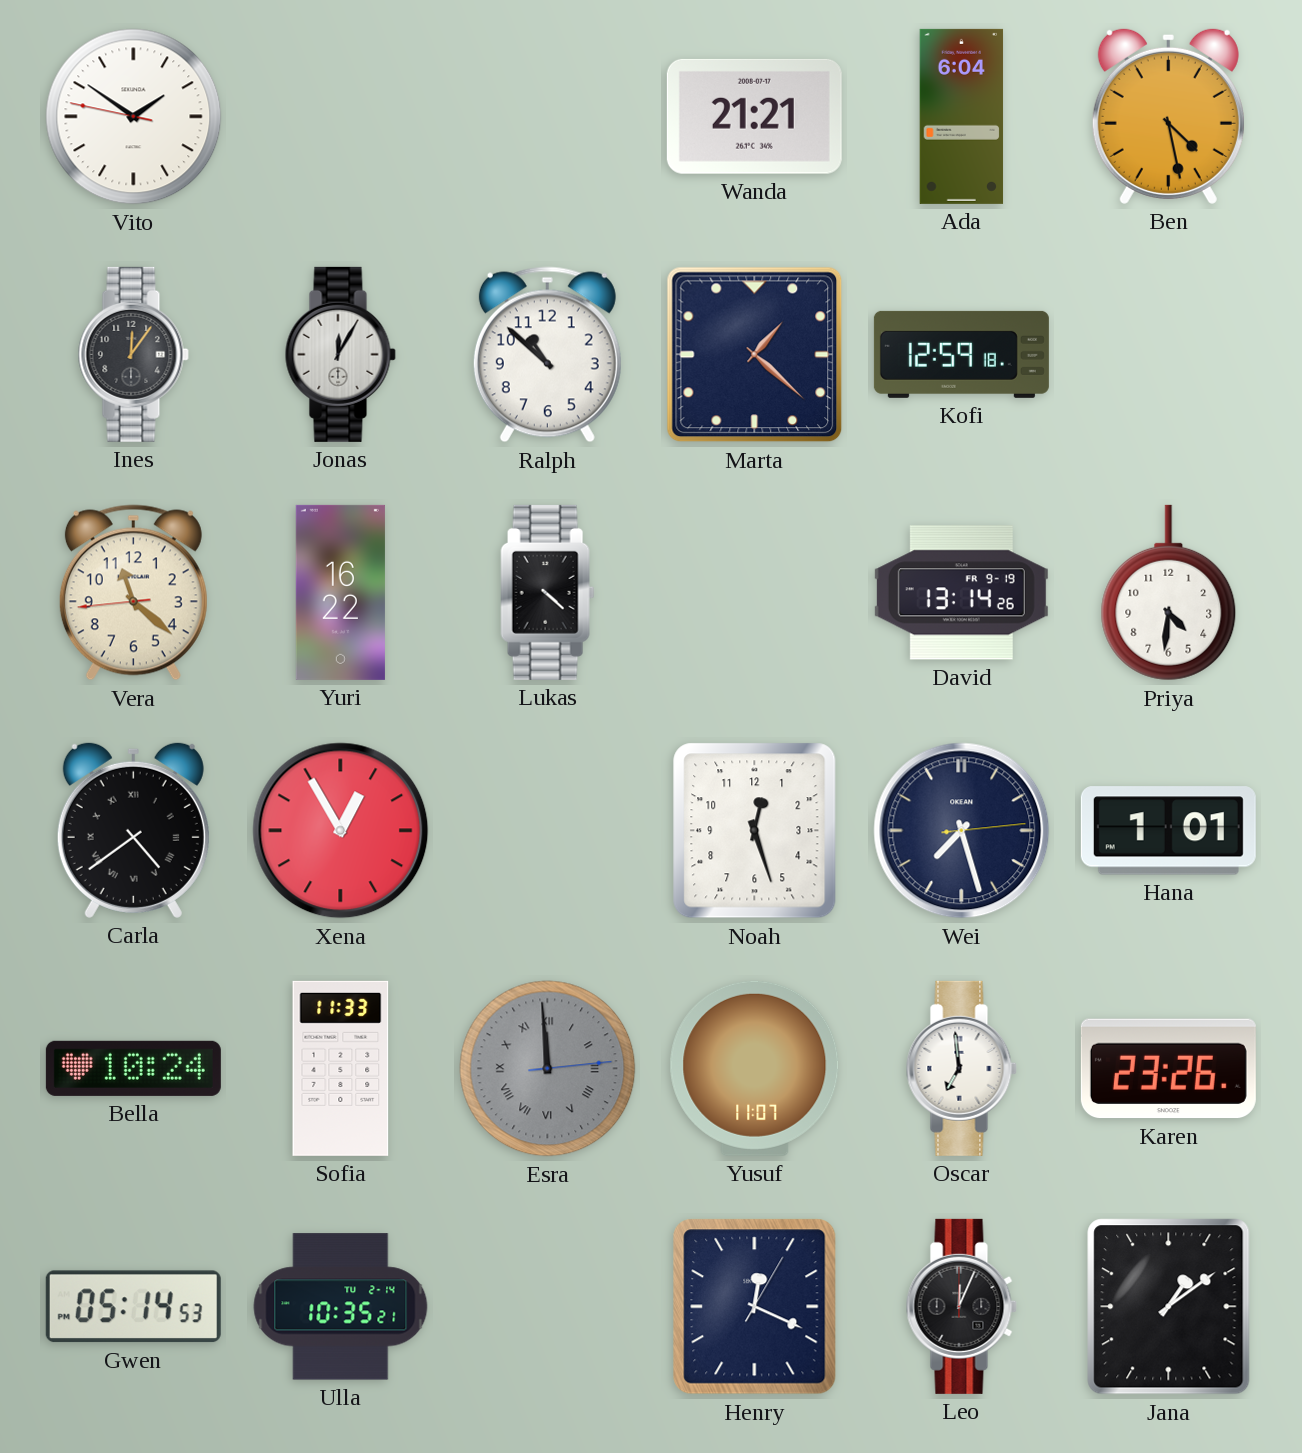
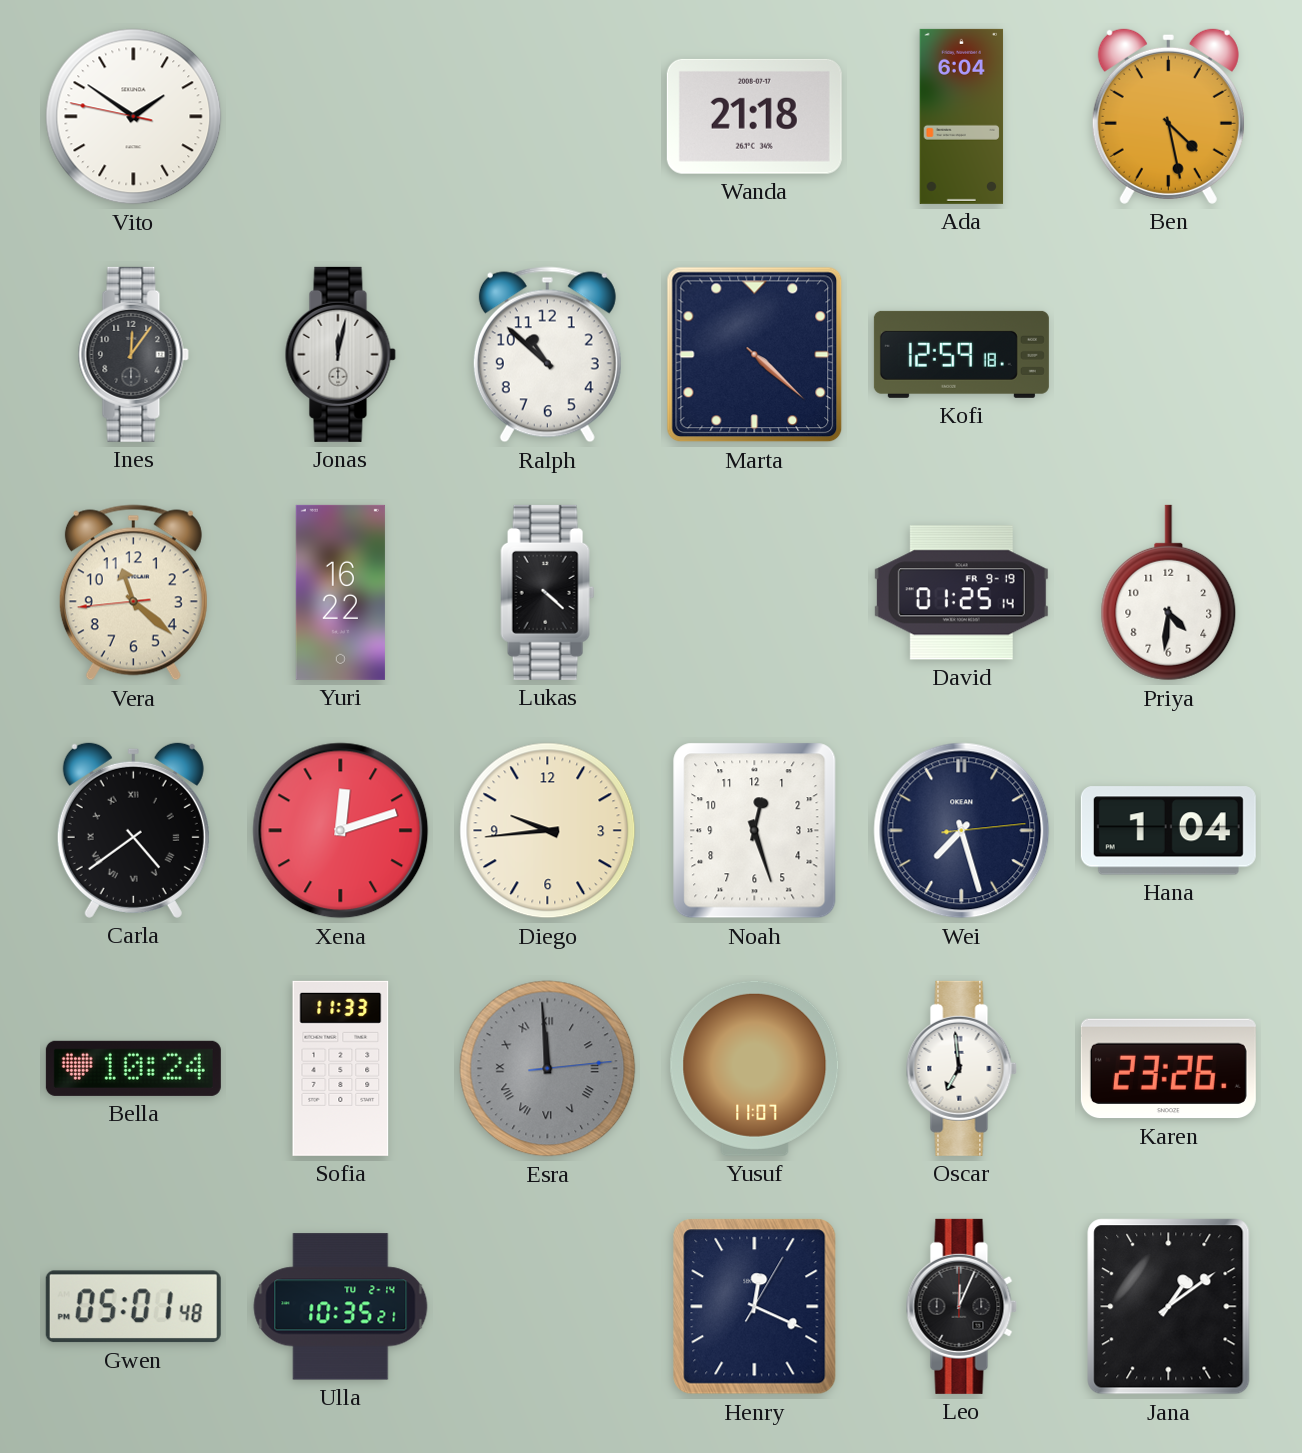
Wanda: 21:21 -> 21:18 (754, 116)
Jonas: 12:05 -> 12:02 (340, 354)
Marta: 1:22 -> 4:22 (755, 355)
David: 13:14 -> 01:25 (961, 593)
Xena: 12:55 -> 12:12 (341, 831)
Diego: none -> 9:44 (548, 831)
Hana: 1:01 -> 1:04 (1168, 831)
Gwen: 05:14 -> 05:01 (133, 1307)
